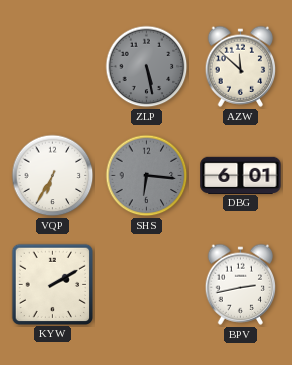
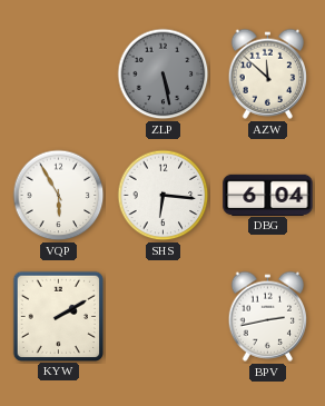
VQP: 6:35 -> 5:55 (59, 196)
SHS dial: grey -> white (164, 196)
DBG: 6:01 -> 6:04 (268, 195)
